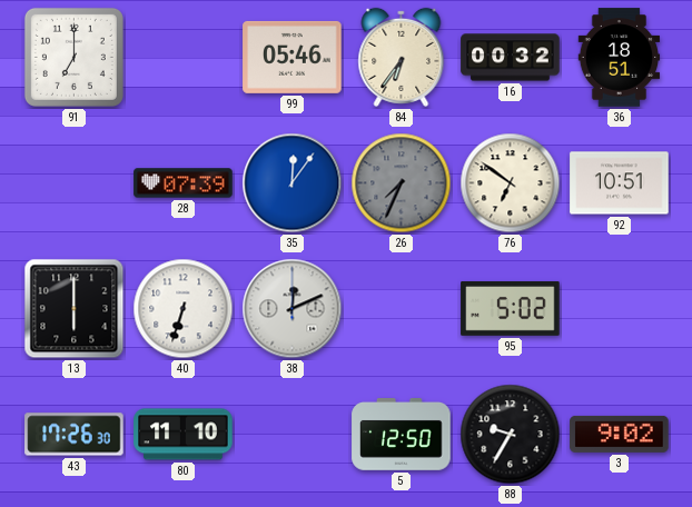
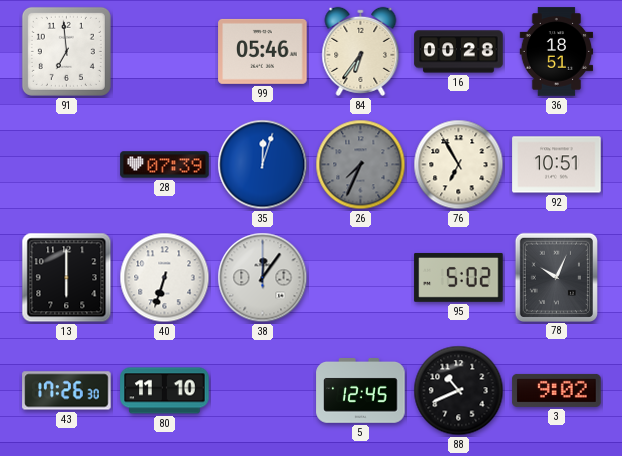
91: 7:00 -> 6:59 (66, 51)
16: 00:32 -> 00:28 (459, 52)
35: 12:06 -> 12:03 (263, 165)
76: 6:51 -> 6:55 (459, 165)
38: 12:11 -> 12:06 (263, 278)
78: none -> 10:04 (556, 277)
5: 12:50 -> 12:45 (361, 391)
88: 9:35 -> 10:41 (459, 391)
